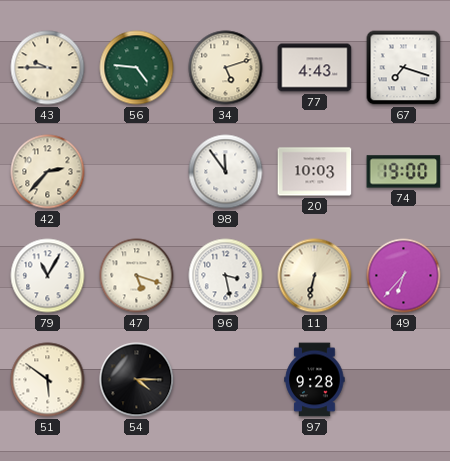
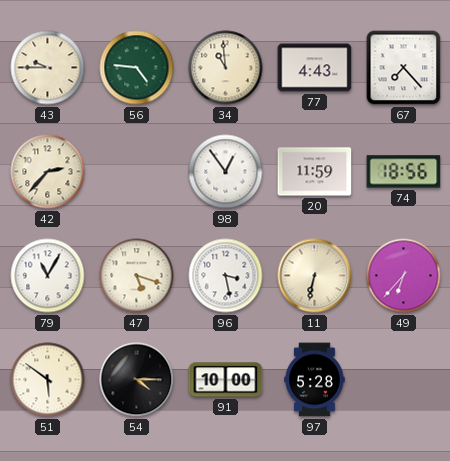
34: 5:12 -> 10:59 (226, 68)
67: 7:18 -> 7:23 (404, 68)
98: 11:54 -> 12:54 (226, 172)
20: 10:03 -> 11:59 (315, 172)
74: 19:00 -> 18:56 (404, 172)
91: none -> 10:00 (226, 380)
97: 9:28 -> 5:28 (315, 380)
